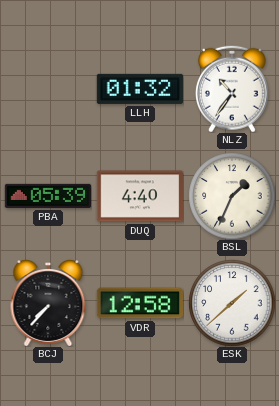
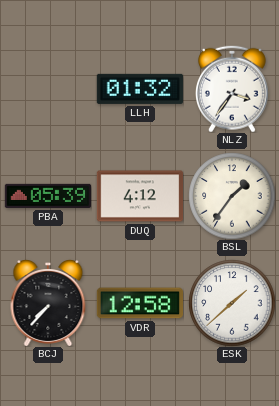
NLZ: 10:36 -> 3:36 (232, 89)
DUQ: 4:40 -> 4:12 (139, 196)
BSL: 1:34 -> 1:36 (232, 196)
